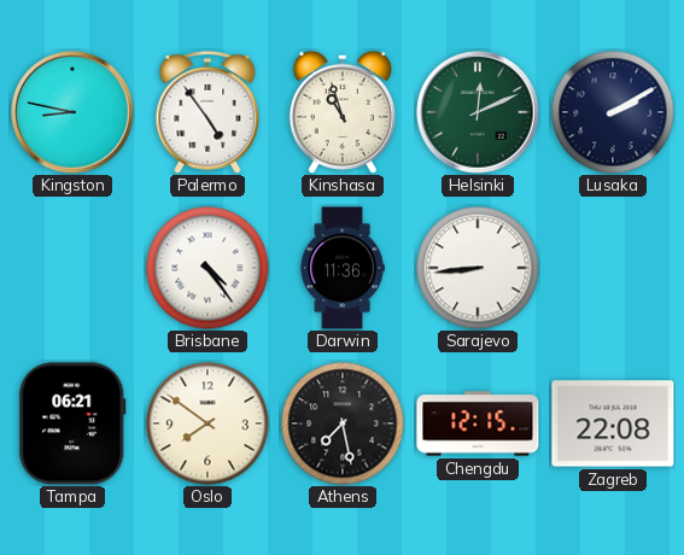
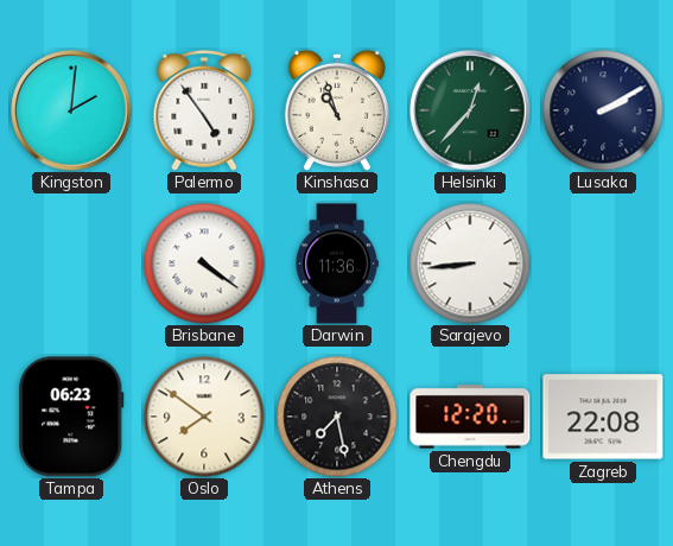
Kingston: 8:47 -> 2:01 (71, 110)
Helsinki: 12:11 -> 12:37 (470, 110)
Brisbane: 4:24 -> 4:21 (204, 264)
Tampa: 06:21 -> 06:23 (71, 417)
Chengdu: 12:15 -> 12:20 (470, 417)
